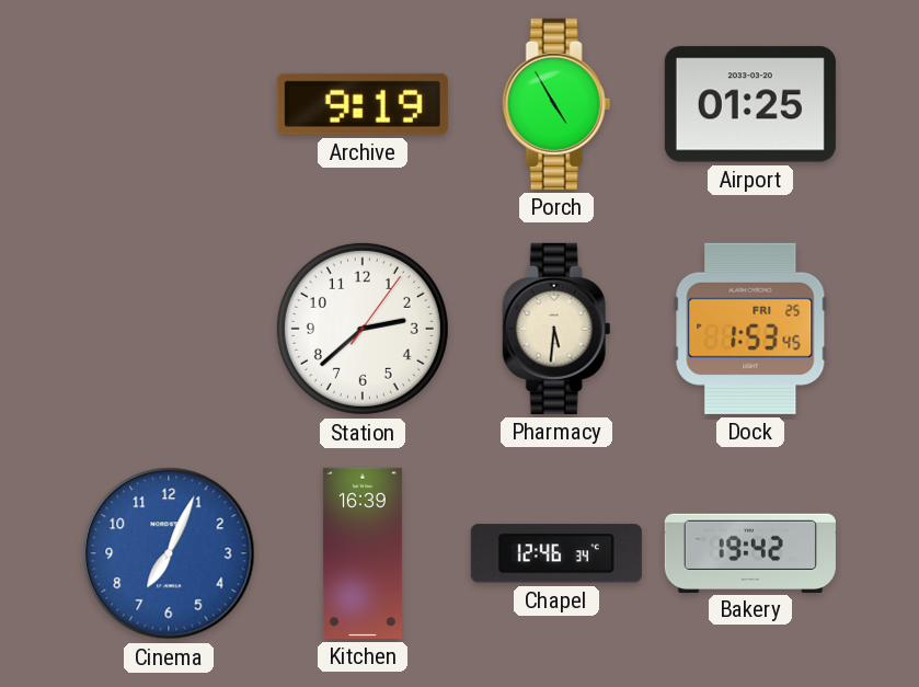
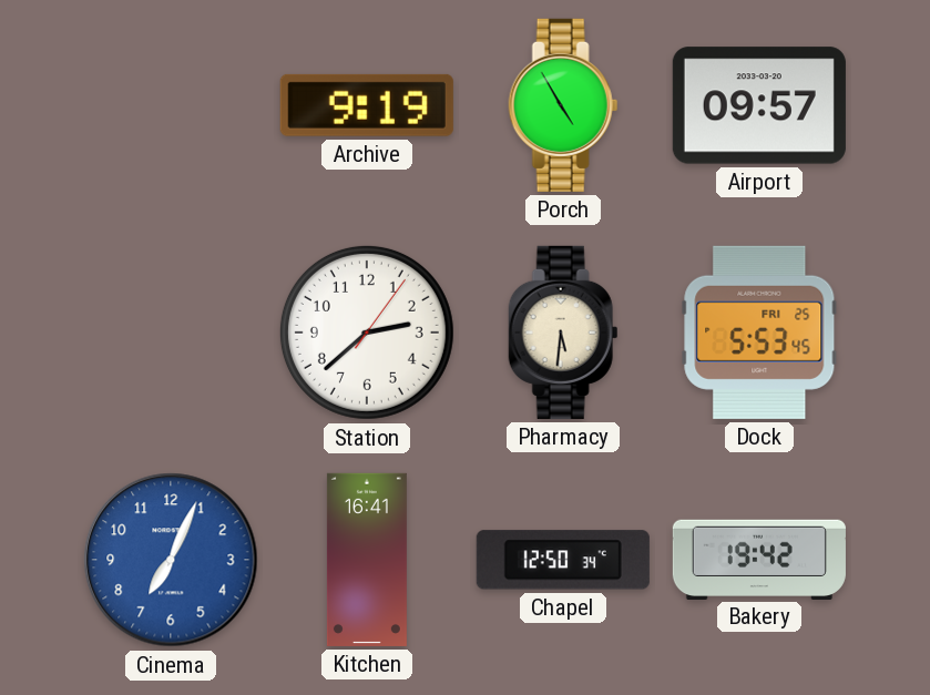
Airport: 01:25 -> 09:57 (759, 105)
Dock: 1:53 -> 5:53 (759, 333)
Kitchen: 16:39 -> 16:41 (367, 560)
Chapel: 12:46 -> 12:50 (563, 560)
